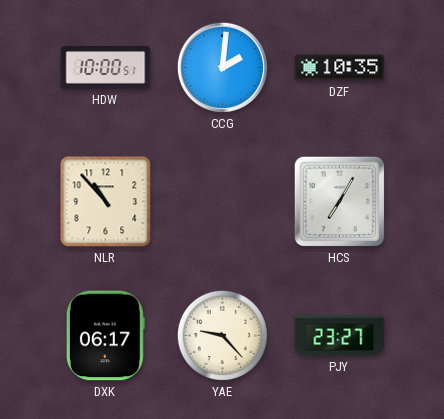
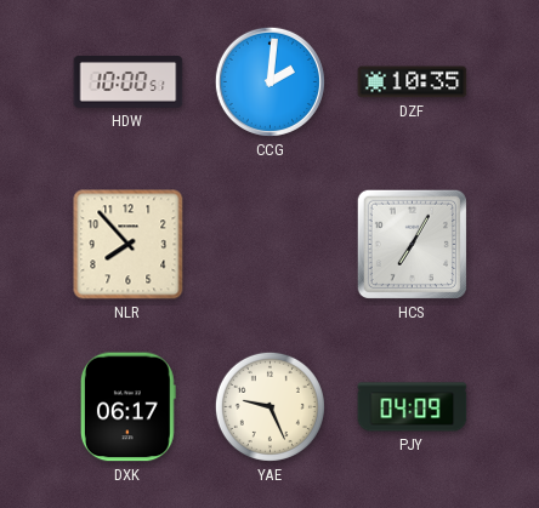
NLR: 10:53 -> 7:53 (129, 245)
YAE: 9:23 -> 9:26 (269, 406)
PJY: 23:27 -> 04:09 (413, 407)
